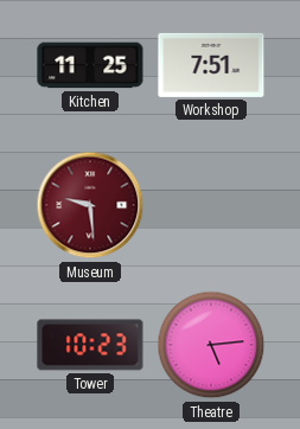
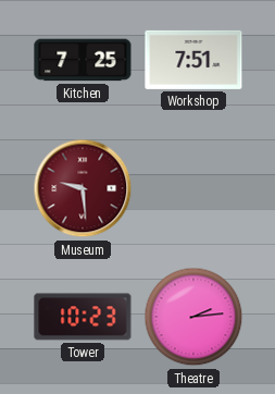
Kitchen: 11:25 -> 7:25 (83, 60)
Theatre: 5:14 -> 2:14 (193, 317)
